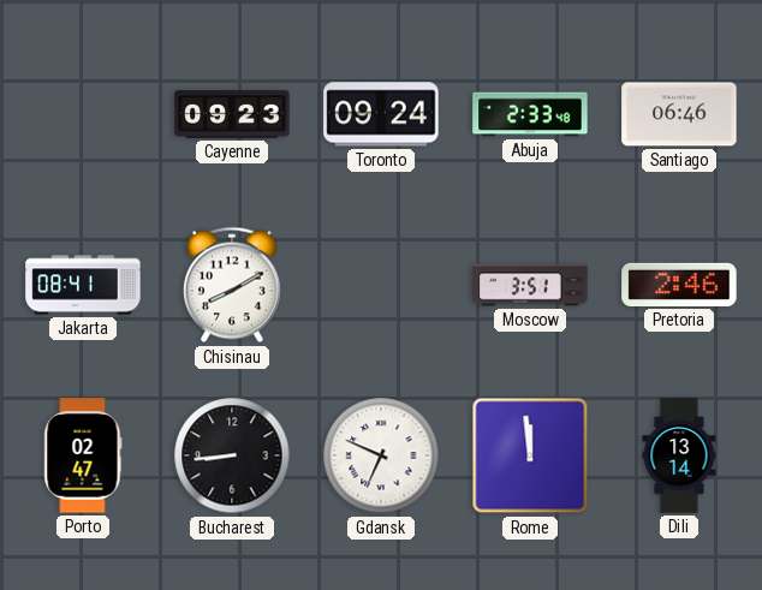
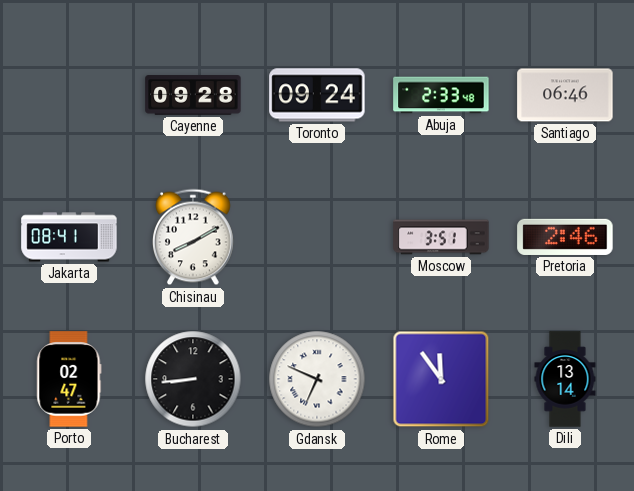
Cayenne: 09:23 -> 09:28 (193, 95)
Rome: 11:59 -> 11:54 (441, 379)
